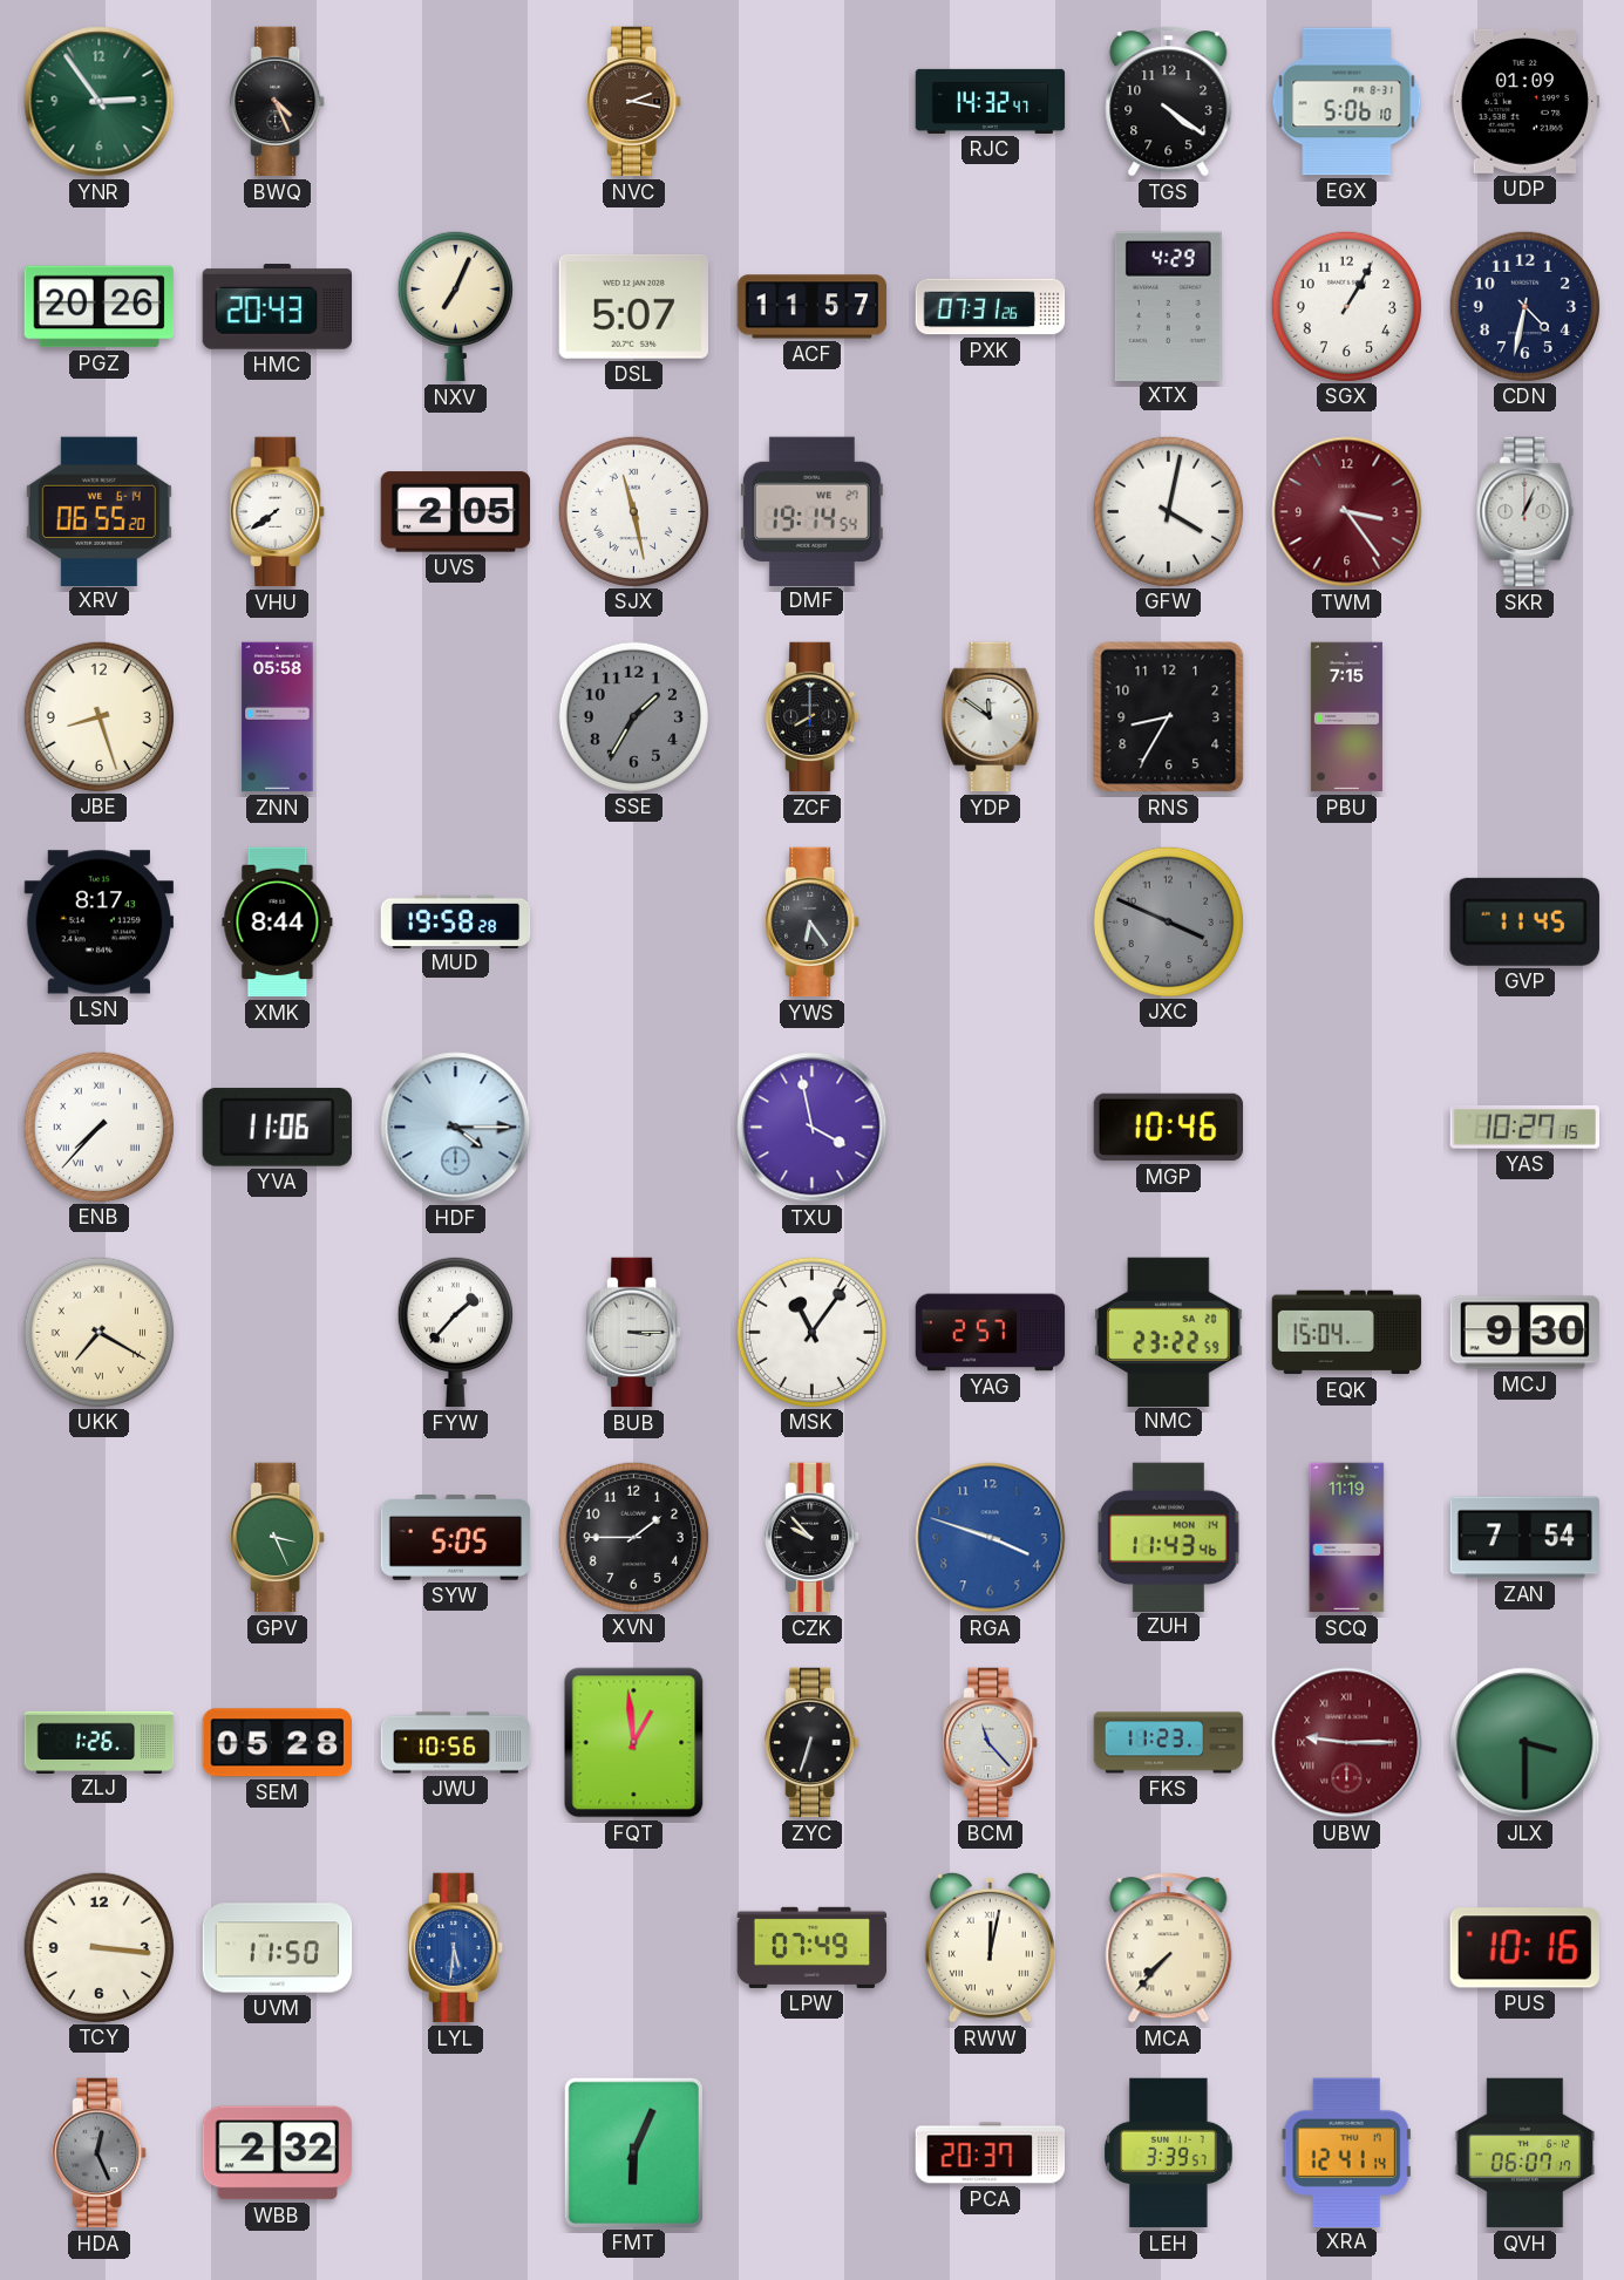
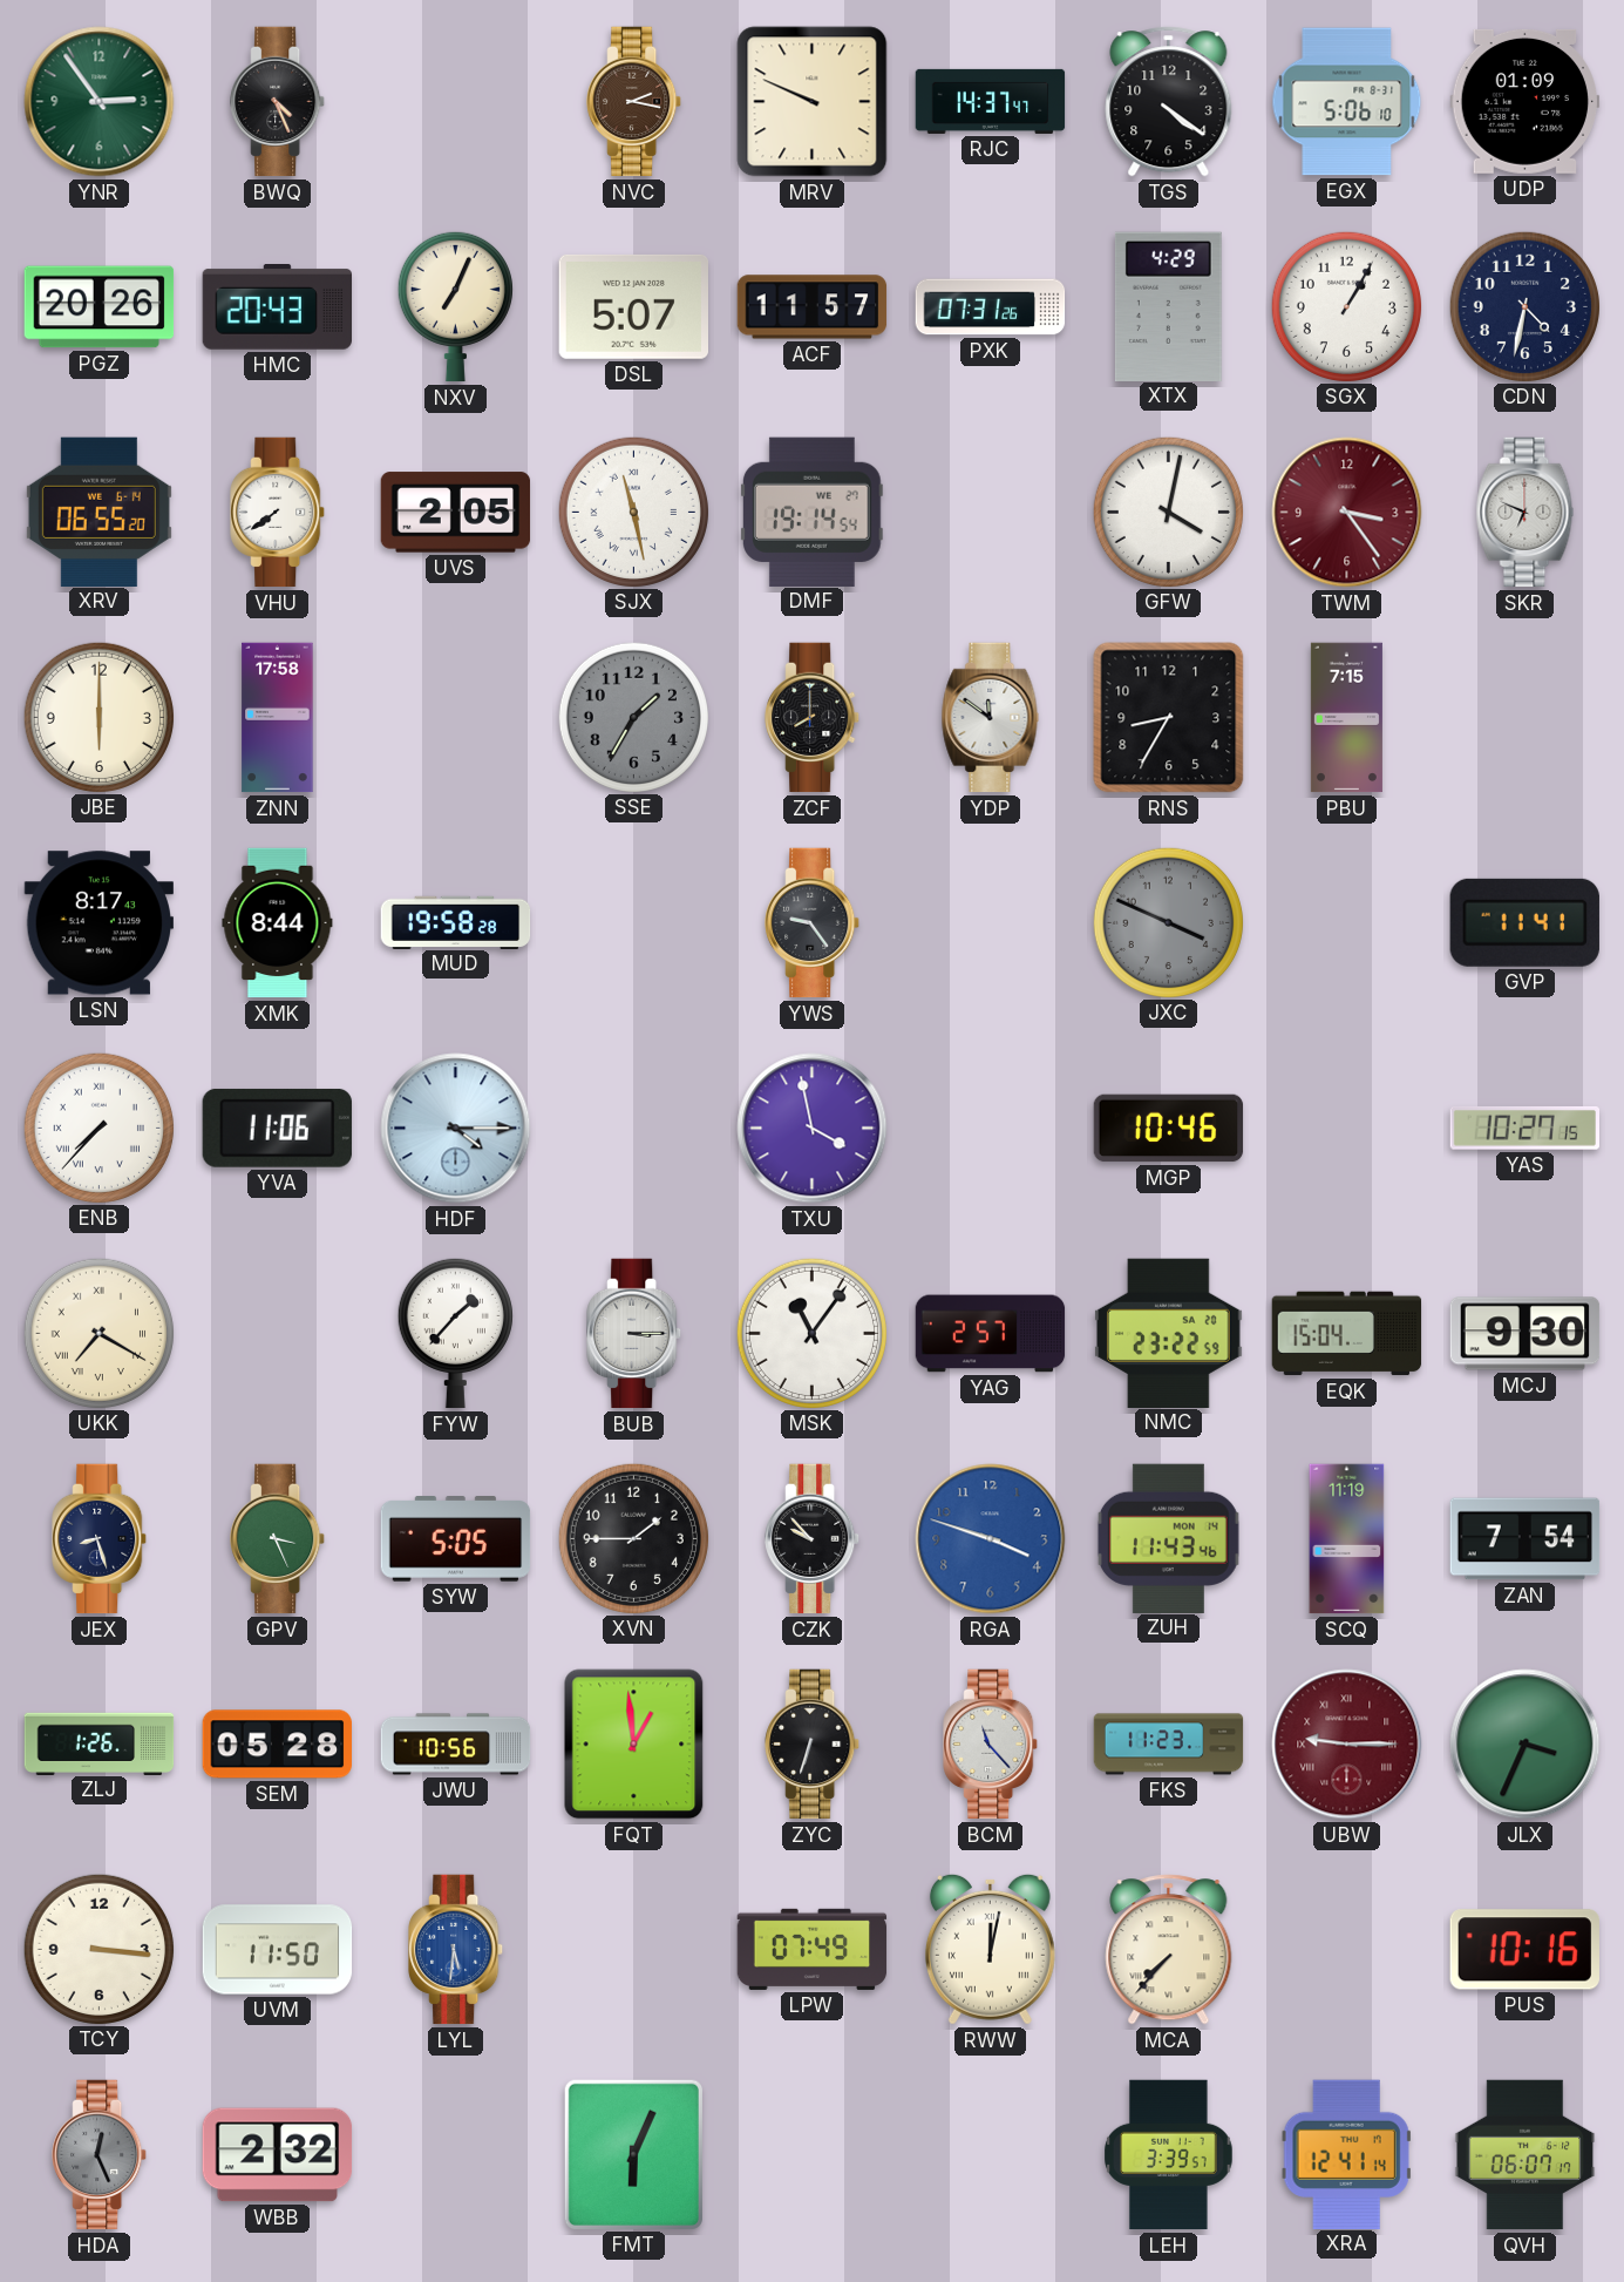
MRV: none -> 9:49 (813, 102)
RJC: 14:32 -> 14:37 (991, 101)
SKR: 1:04 -> 6:49 (1526, 513)
JBE: 8:27 -> 6:00 (98, 717)
ZNN: 05:58 -> 17:58 (278, 718)
YWS: 6:24 -> 9:24 (813, 923)
GVP: 11:45 -> 11:41 (1524, 922)
JEX: none -> 8:27 (100, 1539)
JLX: 3:30 -> 3:34 (1526, 1745)
PCA: 20:37 -> none (991, 2153)
